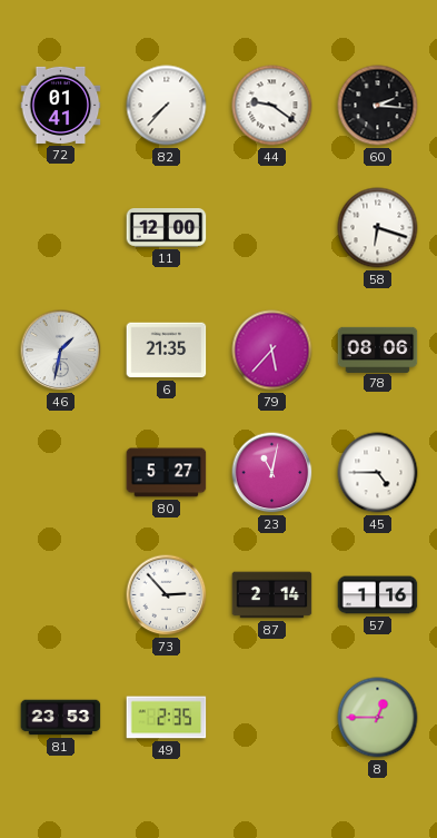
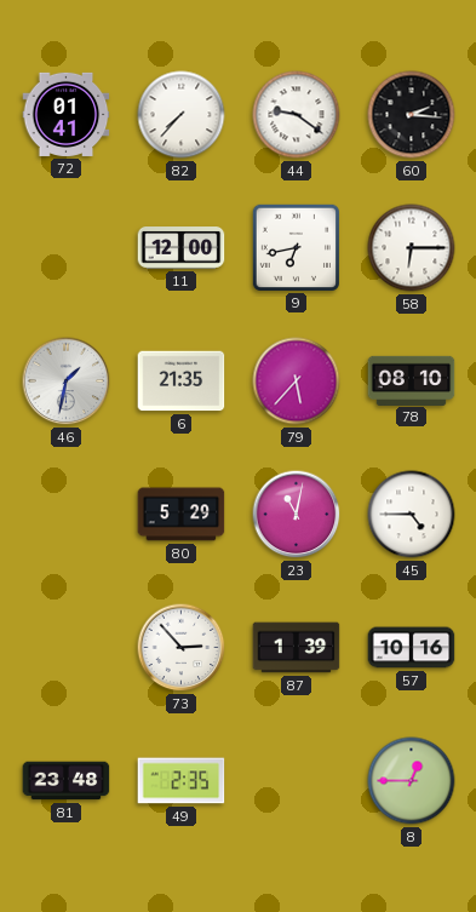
9: none -> 6:43 (296, 247)
58: 6:18 -> 6:15 (412, 248)
78: 08:06 -> 08:10 (412, 380)
80: 5:27 -> 5:29 (182, 515)
87: 2:14 -> 1:39 (297, 648)
57: 1:16 -> 10:16 (412, 648)
81: 23:53 -> 23:48 (67, 781)
